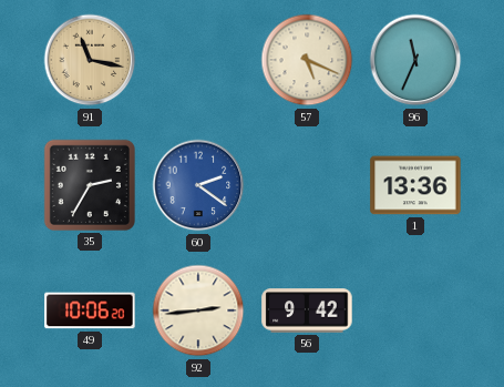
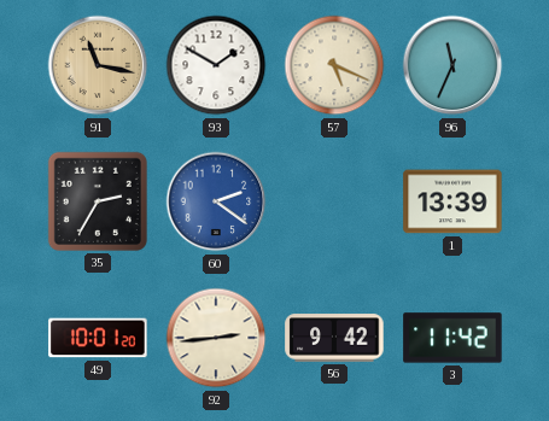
93: none -> 1:50 (216, 65)
1: 13:36 -> 13:39 (452, 201)
49: 10:06 -> 10:01 (98, 338)
3: none -> 11:42 (452, 338)
